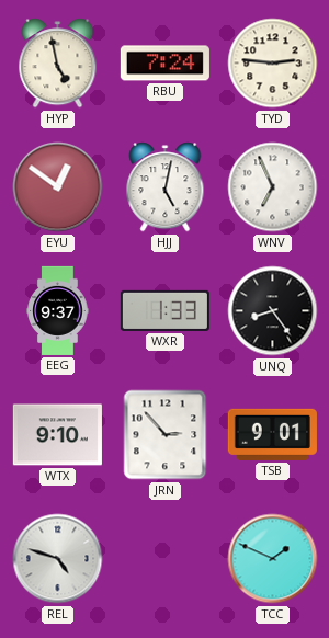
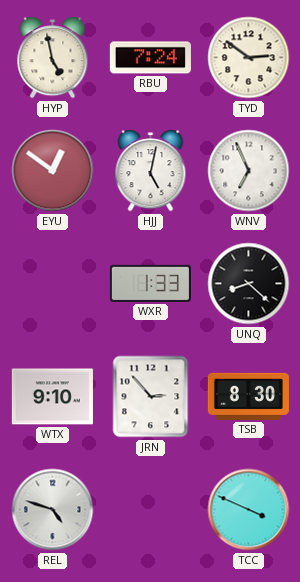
TYD: 2:46 -> 2:51 (249, 58)
EEG: 9:37 -> none (58, 310)
UNQ: 8:24 -> 8:22 (249, 284)
TSB: 9:01 -> 8:30 (248, 396)
TCC: 1:49 -> 3:49 (249, 510)
